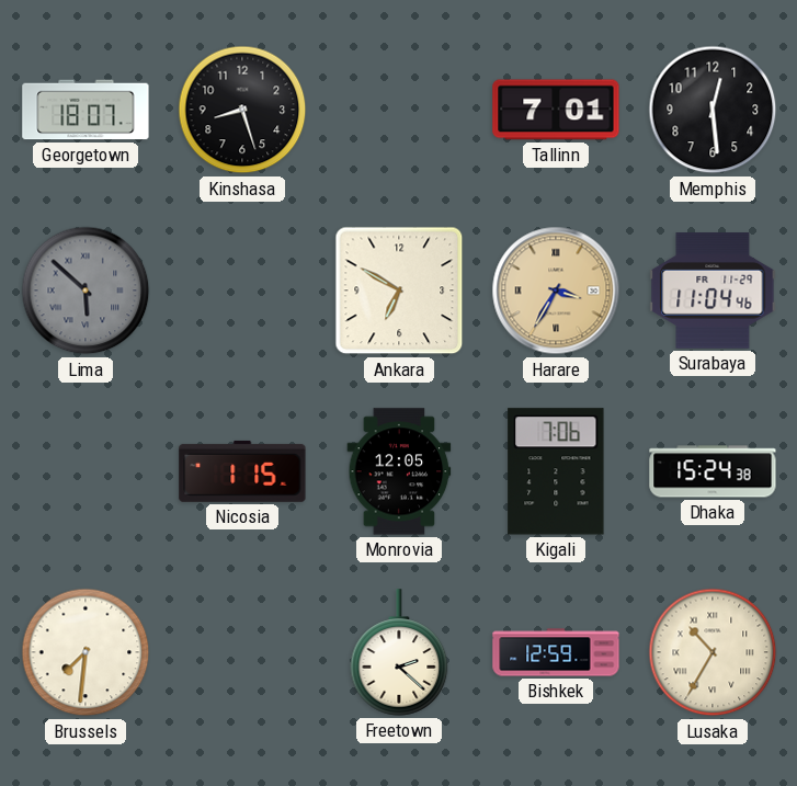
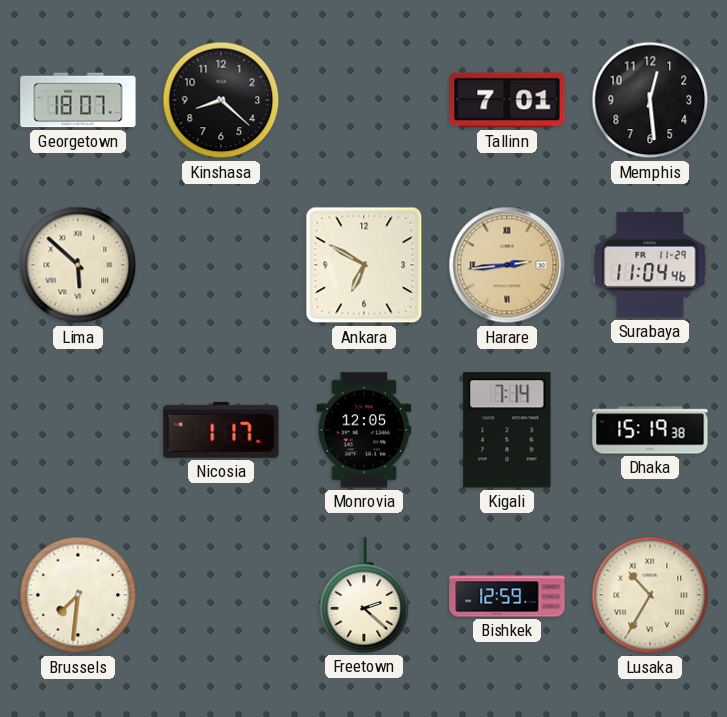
Kinshasa: 8:27 -> 8:22 (221, 100)
Lima dial: grey -> cream (78, 265)
Harare: 3:35 -> 2:44 (507, 265)
Nicosia: 1:15 -> 1:17 (221, 430)
Kigali: 7:06 -> 7:14 (507, 430)
Dhaka: 15:24 -> 15:19 (650, 430)
